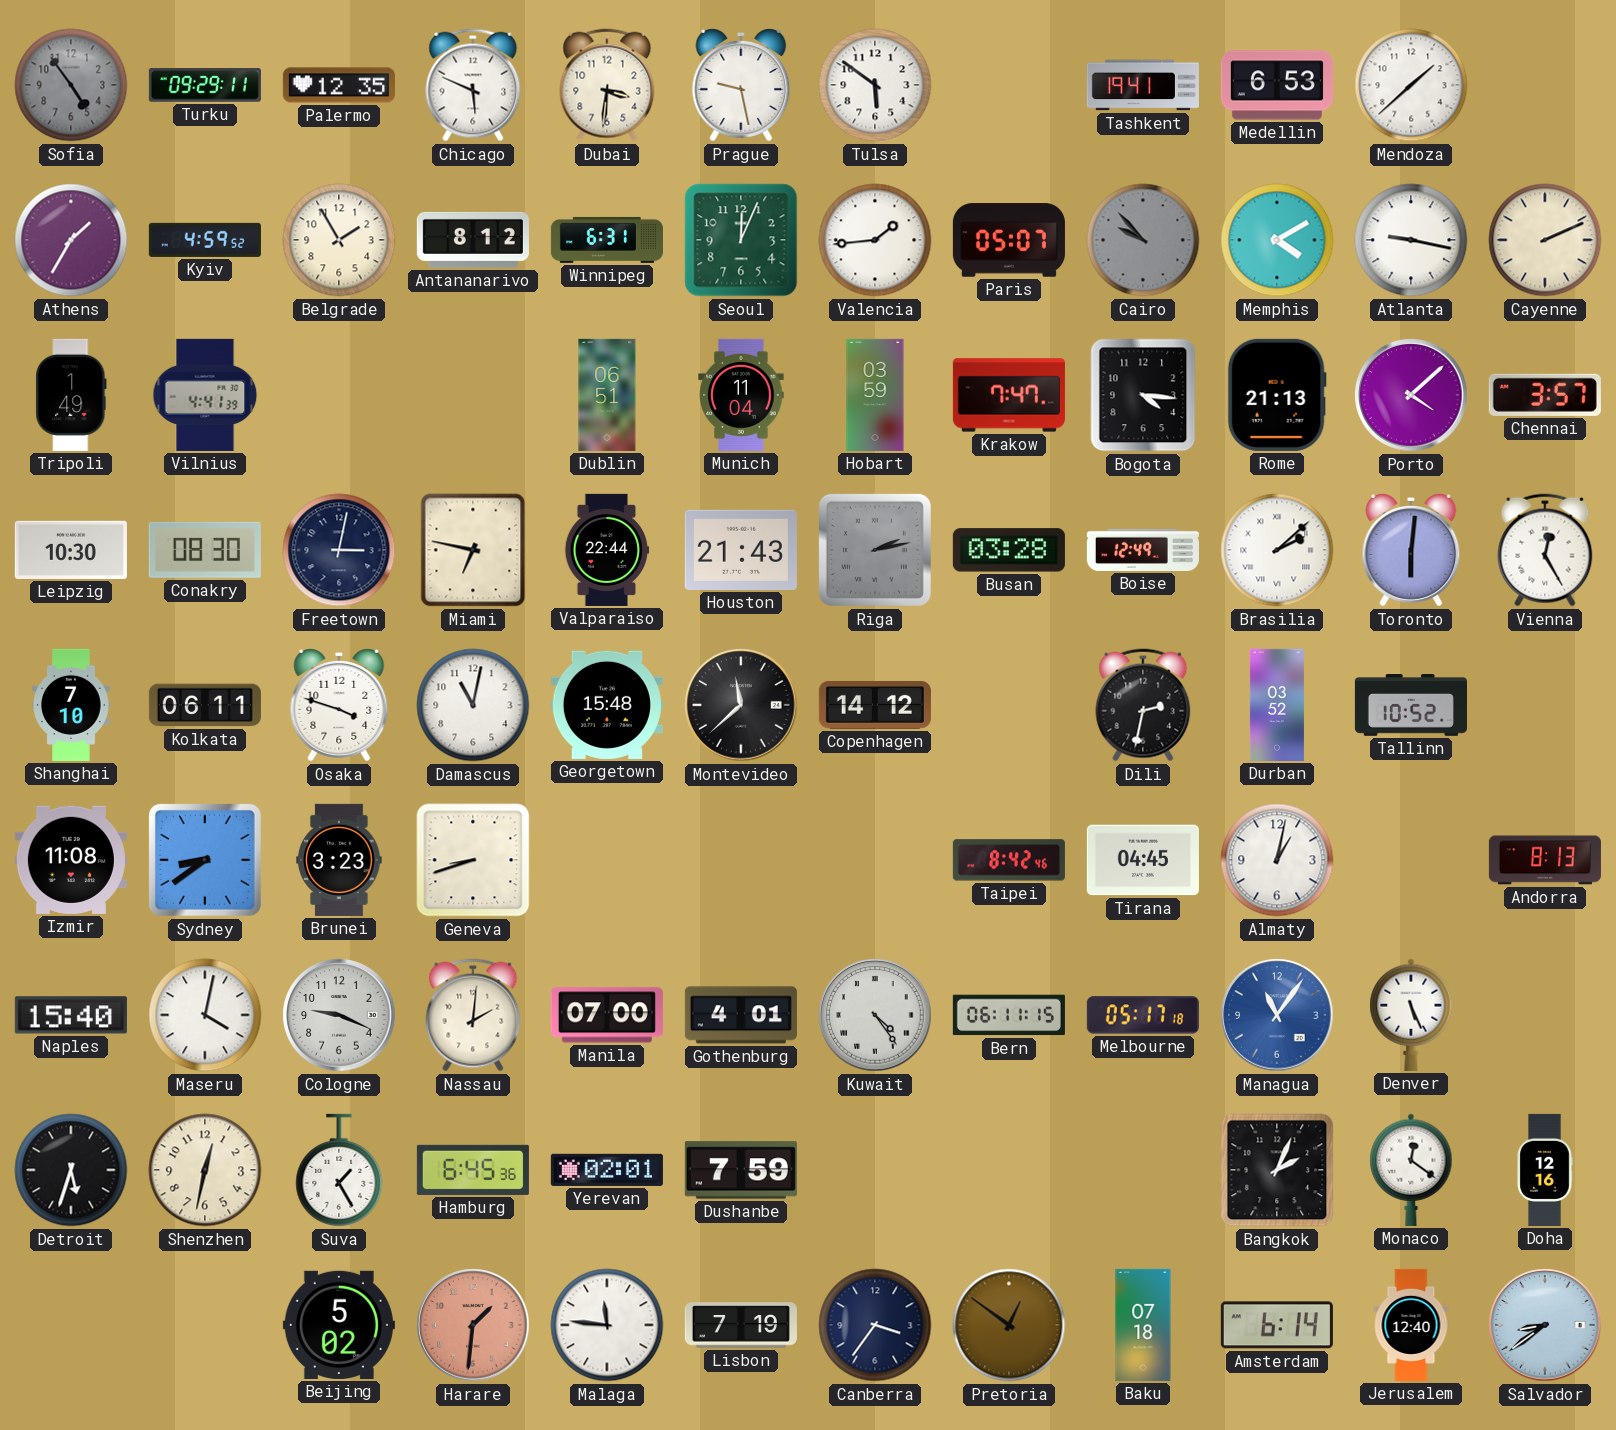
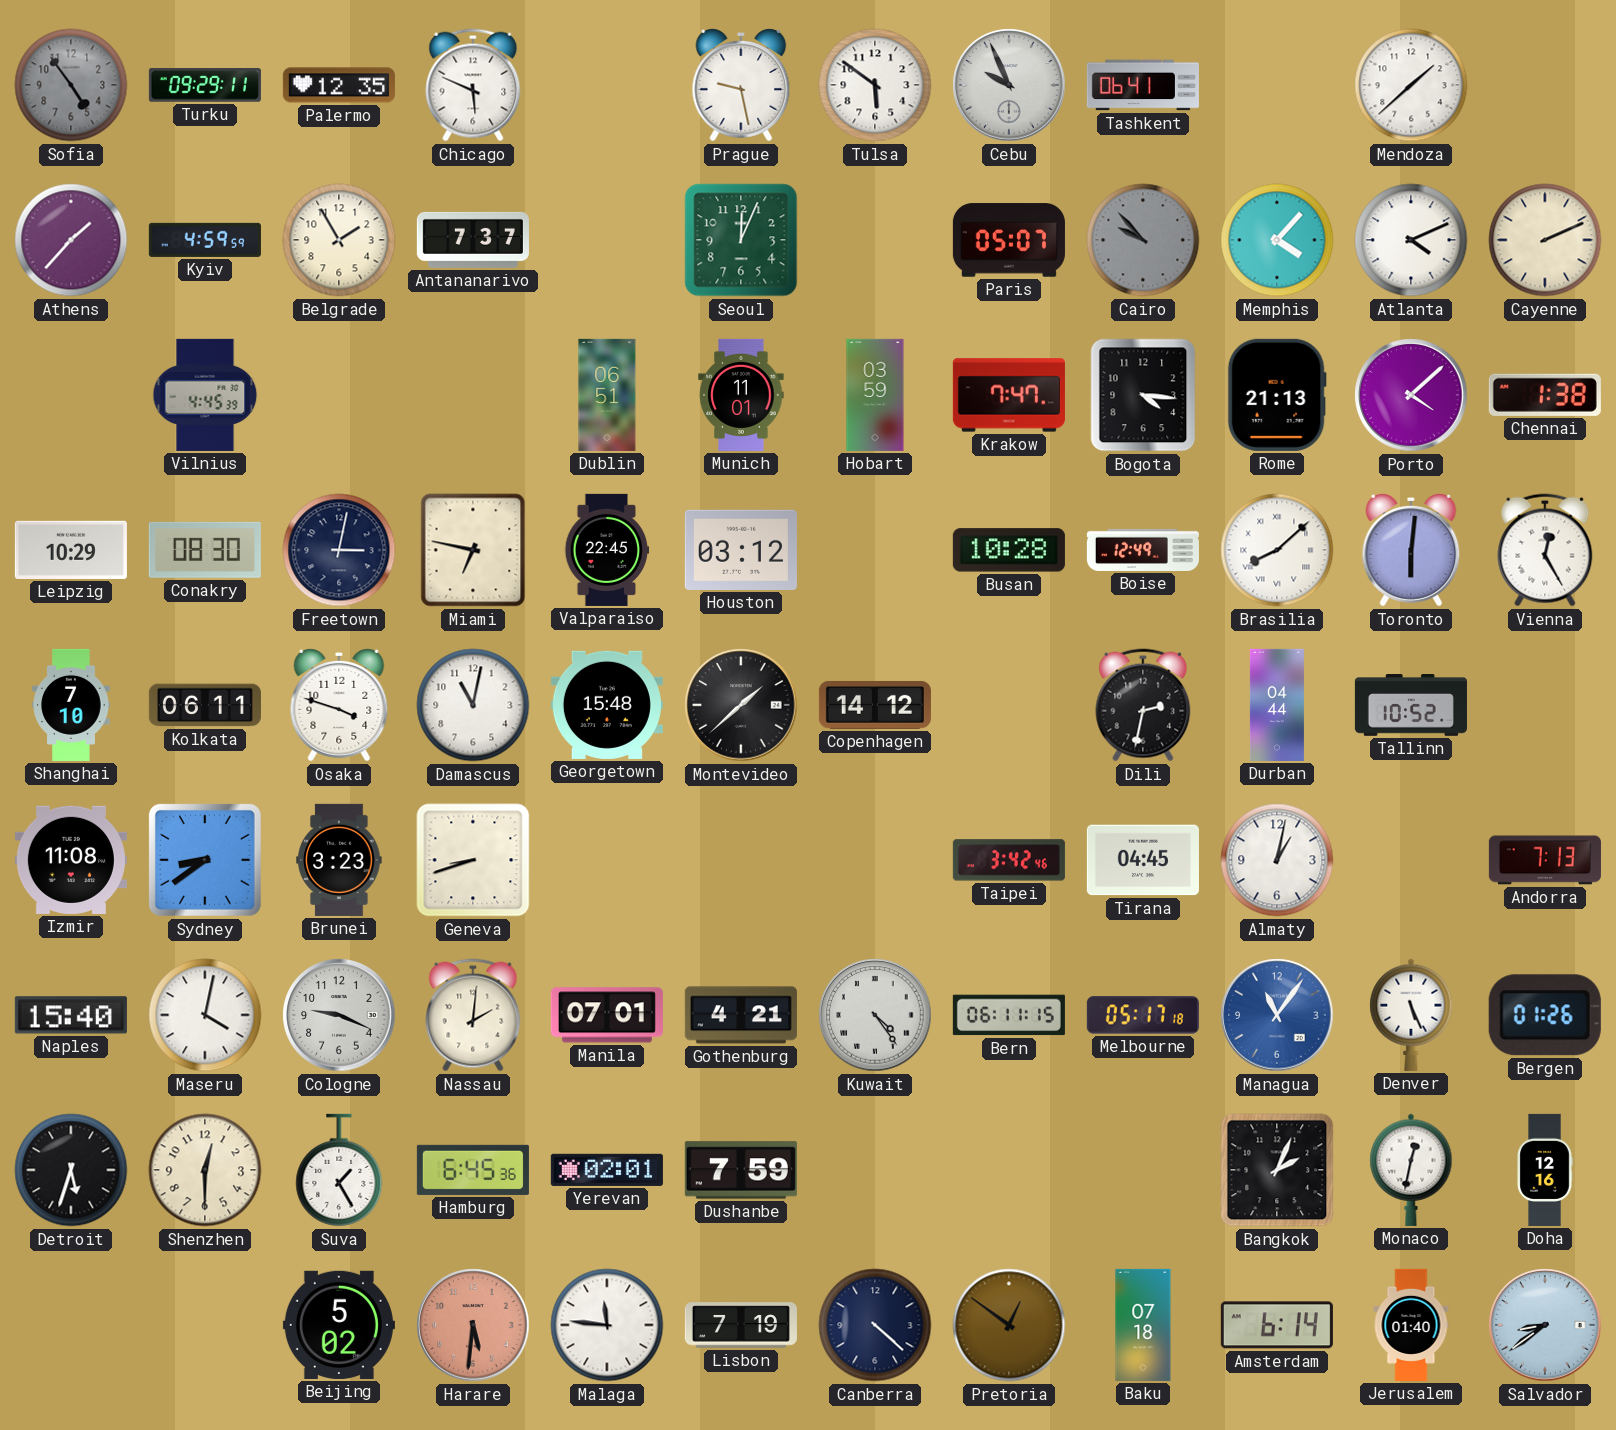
Dubai: 3:31 -> none (607, 85)
Cebu: none -> 9:56 (1009, 85)
Tashkent: 19:41 -> 06:41 (1143, 85)
Medellin: 6:53 -> none (1277, 85)
Athens: 1:35 -> 1:37 (71, 240)
Kyiv: 4:59:52 -> 4:59:59 (205, 240)
Antananarivo: 8:12 -> 7:37 (473, 240)
Winnipeg: 6:31 -> none (607, 240)
Valencia: 1:44 -> none (875, 240)
Memphis: 4:10 -> 4:07 (1277, 240)
Atlanta: 9:17 -> 4:11 (1411, 240)
Tripoli: 1:49 -> none (71, 395)
Vilnius: 4:41 -> 4:45 (205, 395)
Munich: 11:04 -> 11:01 (741, 395)
Chennai: 3:57 -> 1:38 (1545, 395)
Leipzig: 10:30 -> 10:29 (71, 550)
Valparaiso: 22:44 -> 22:45 (607, 550)
Houston: 21:43 -> 03:12 (741, 550)
Riga: 2:13 -> none (875, 550)
Busan: 03:28 -> 10:28 (1009, 550)
Brasilia: 2:08 -> 8:08 (1277, 550)
Montevideo: 11:38 -> 1:38 (741, 705)
Durban: 03:52 -> 04:44 (1277, 705)
Taipei: 8:42 -> 3:42 (1009, 860)
Andorra: 8:13 -> 7:13 (1545, 860)
Manila: 07:00 -> 07:01 (607, 1015)
Gothenburg: 4:01 -> 4:21 (741, 1015)
Bergen: none -> 01:26 (1545, 1015)
Shenzhen: 12:32 -> 12:30 (205, 1170)
Monaco: 12:21 -> 12:32 (1411, 1170)
Harare: 1:31 -> 5:31 (473, 1325)
Canberra: 3:36 -> 4:22 (875, 1325)
Jerusalem: 12:40 -> 01:40 (1411, 1325)
